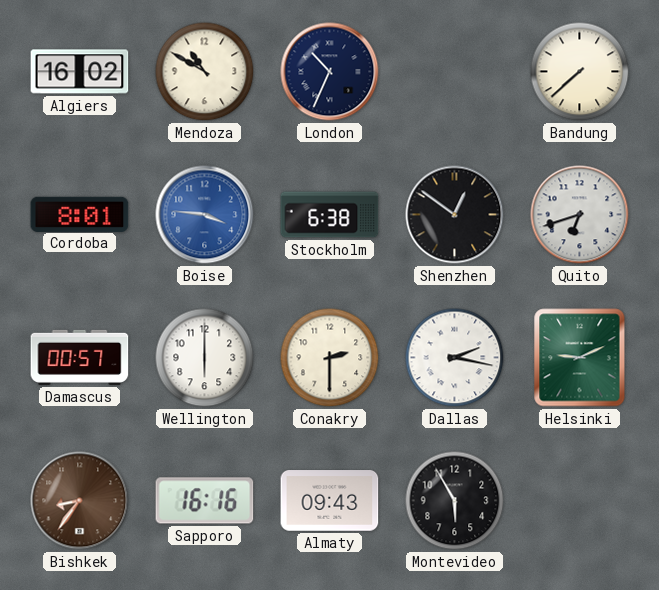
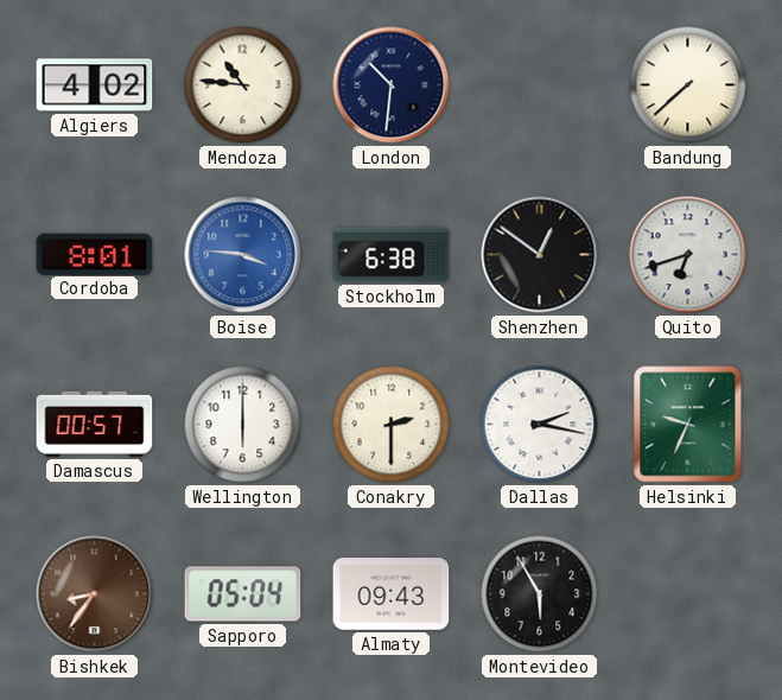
Algiers: 16:02 -> 4:02 (95, 85)
Mendoza: 10:50 -> 10:46 (243, 85)
London: 10:34 -> 10:31 (392, 85)
Helsinki: 9:11 -> 9:34 (688, 425)
Sapporo: 16:16 -> 05:04 (243, 594)
